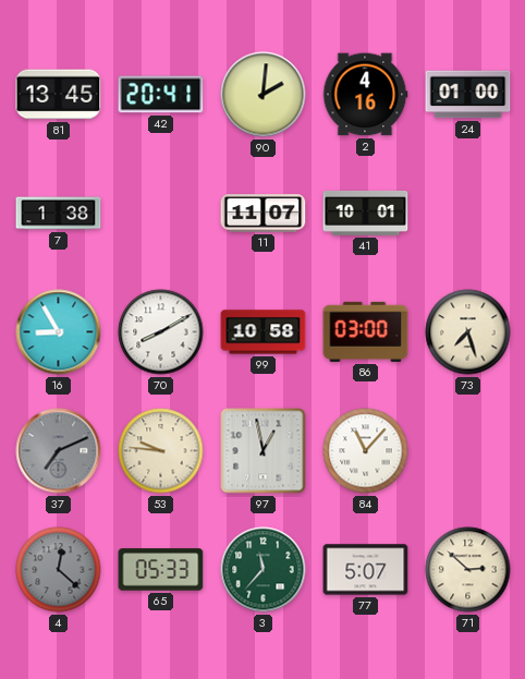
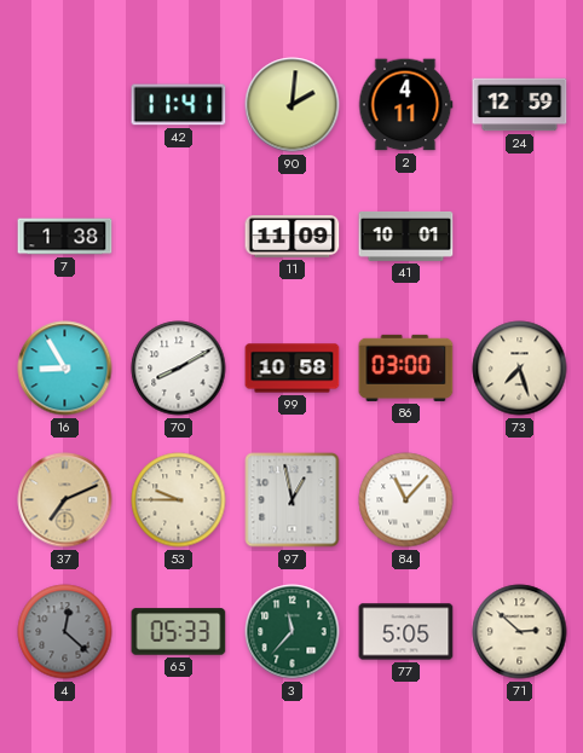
81: 13:45 -> none (59, 95)
42: 20:41 -> 11:41 (179, 105)
2: 4:16 -> 4:11 (405, 105)
24: 01:00 -> 12:59 (520, 105)
11: 11:07 -> 11:09 (293, 237)
37 dial: grey -> champagne (65, 500)
53: 9:46 -> 9:45 (179, 500)
77: 5:07 -> 5:05 (406, 632)
